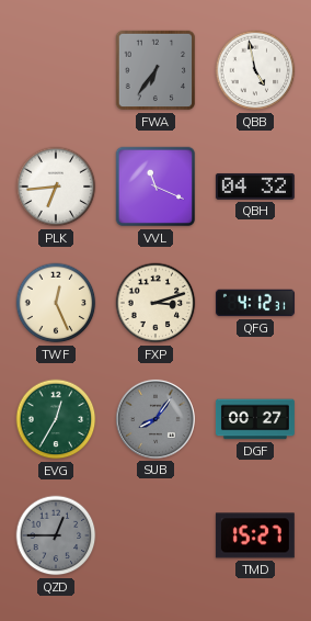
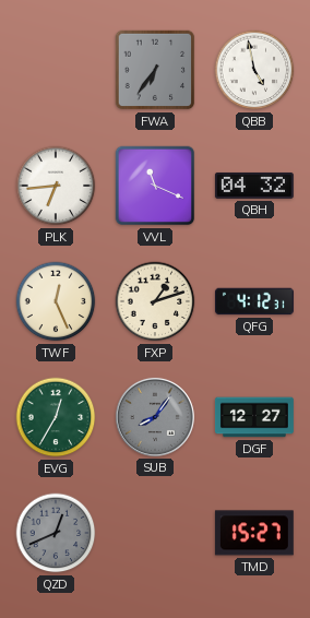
FXP: 3:12 -> 1:12 (155, 301)
DGF: 00:27 -> 12:27 (254, 417)
QZD: 12:45 -> 12:41 (56, 533)
